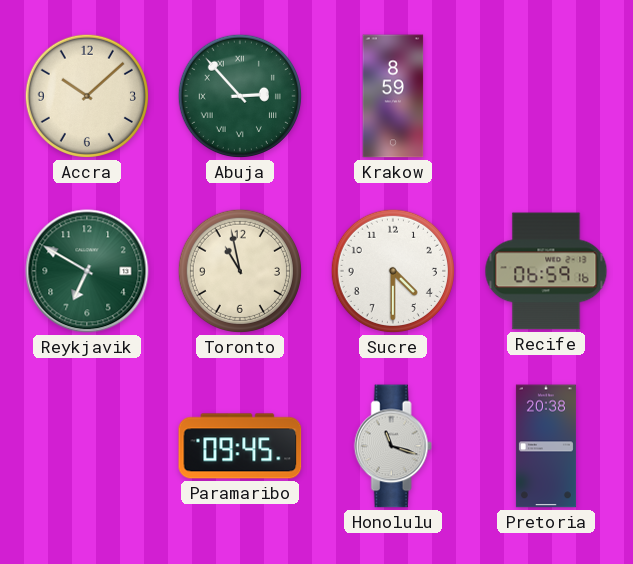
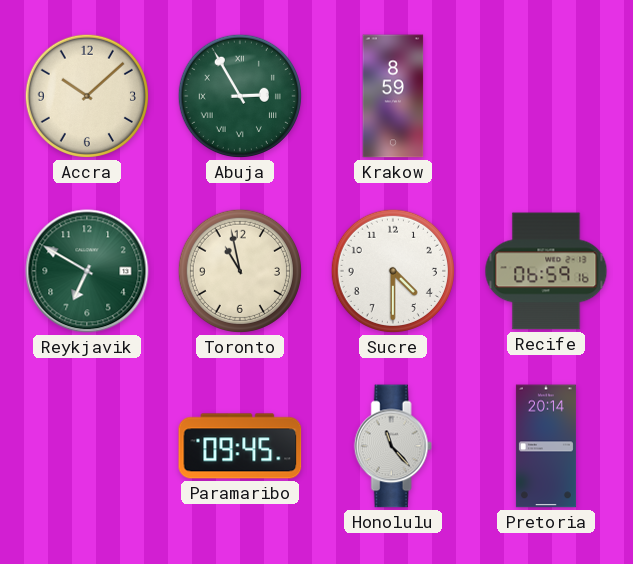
Abuja: 2:53 -> 2:55 (240, 96)
Honolulu: 11:18 -> 11:23 (393, 446)
Pretoria: 20:38 -> 20:14 (546, 446)
